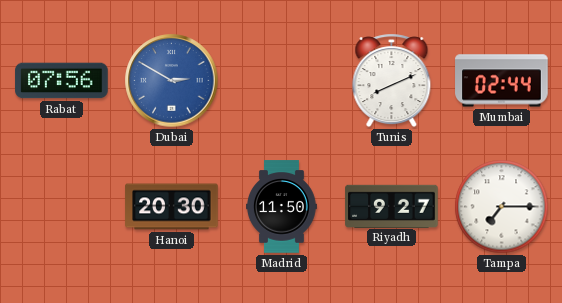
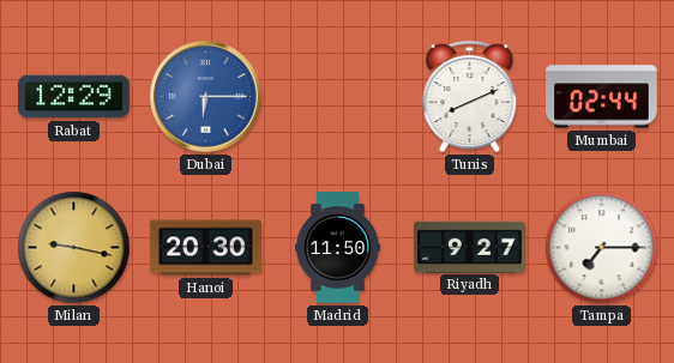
Rabat: 07:56 -> 12:29 (74, 97)
Dubai: 2:50 -> 6:15 (206, 97)
Milan: none -> 9:17 (74, 248)
